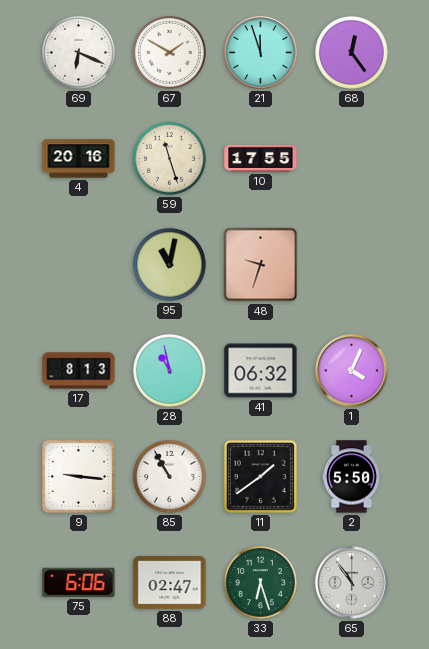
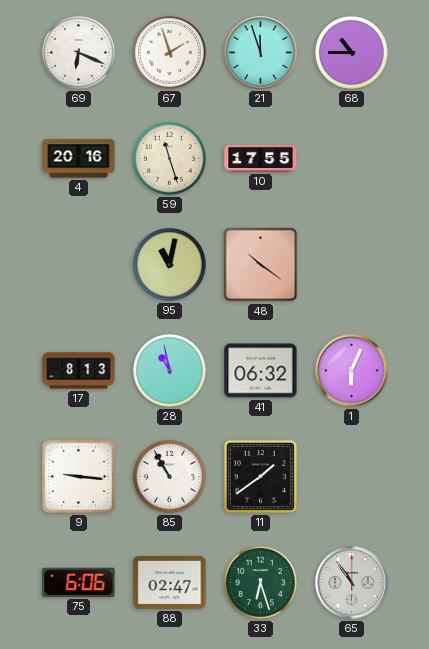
67: 1:50 -> 1:57 (169, 52)
68: 12:24 -> 10:45 (351, 52)
48: 9:33 -> 10:21 (261, 265)
1: 4:04 -> 6:04 (352, 371)
2: 5:50 -> none (352, 477)
